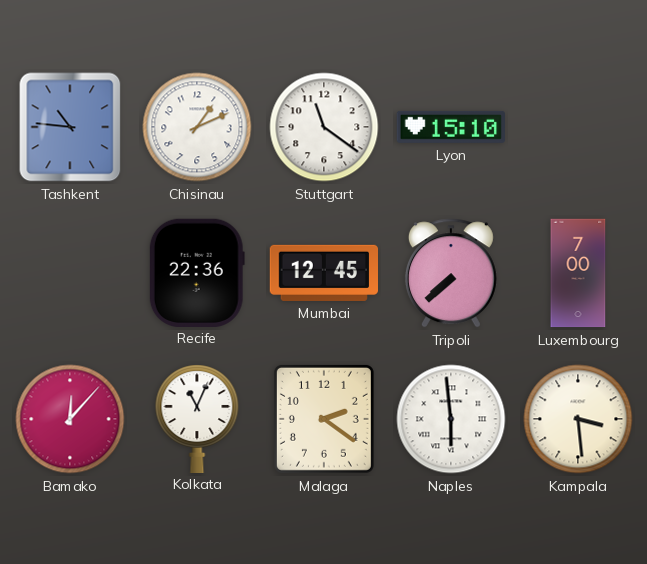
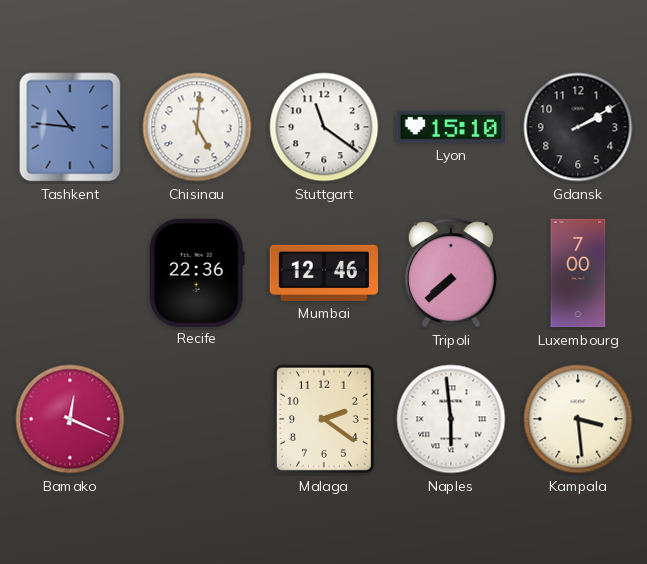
Chisinau: 1:11 -> 5:01 (197, 127)
Gdansk: none -> 2:10 (578, 127)
Mumbai: 12:45 -> 12:46 (323, 273)
Bamako: 12:07 -> 12:19 (70, 419)
Kolkata: 11:04 -> none (197, 418)
